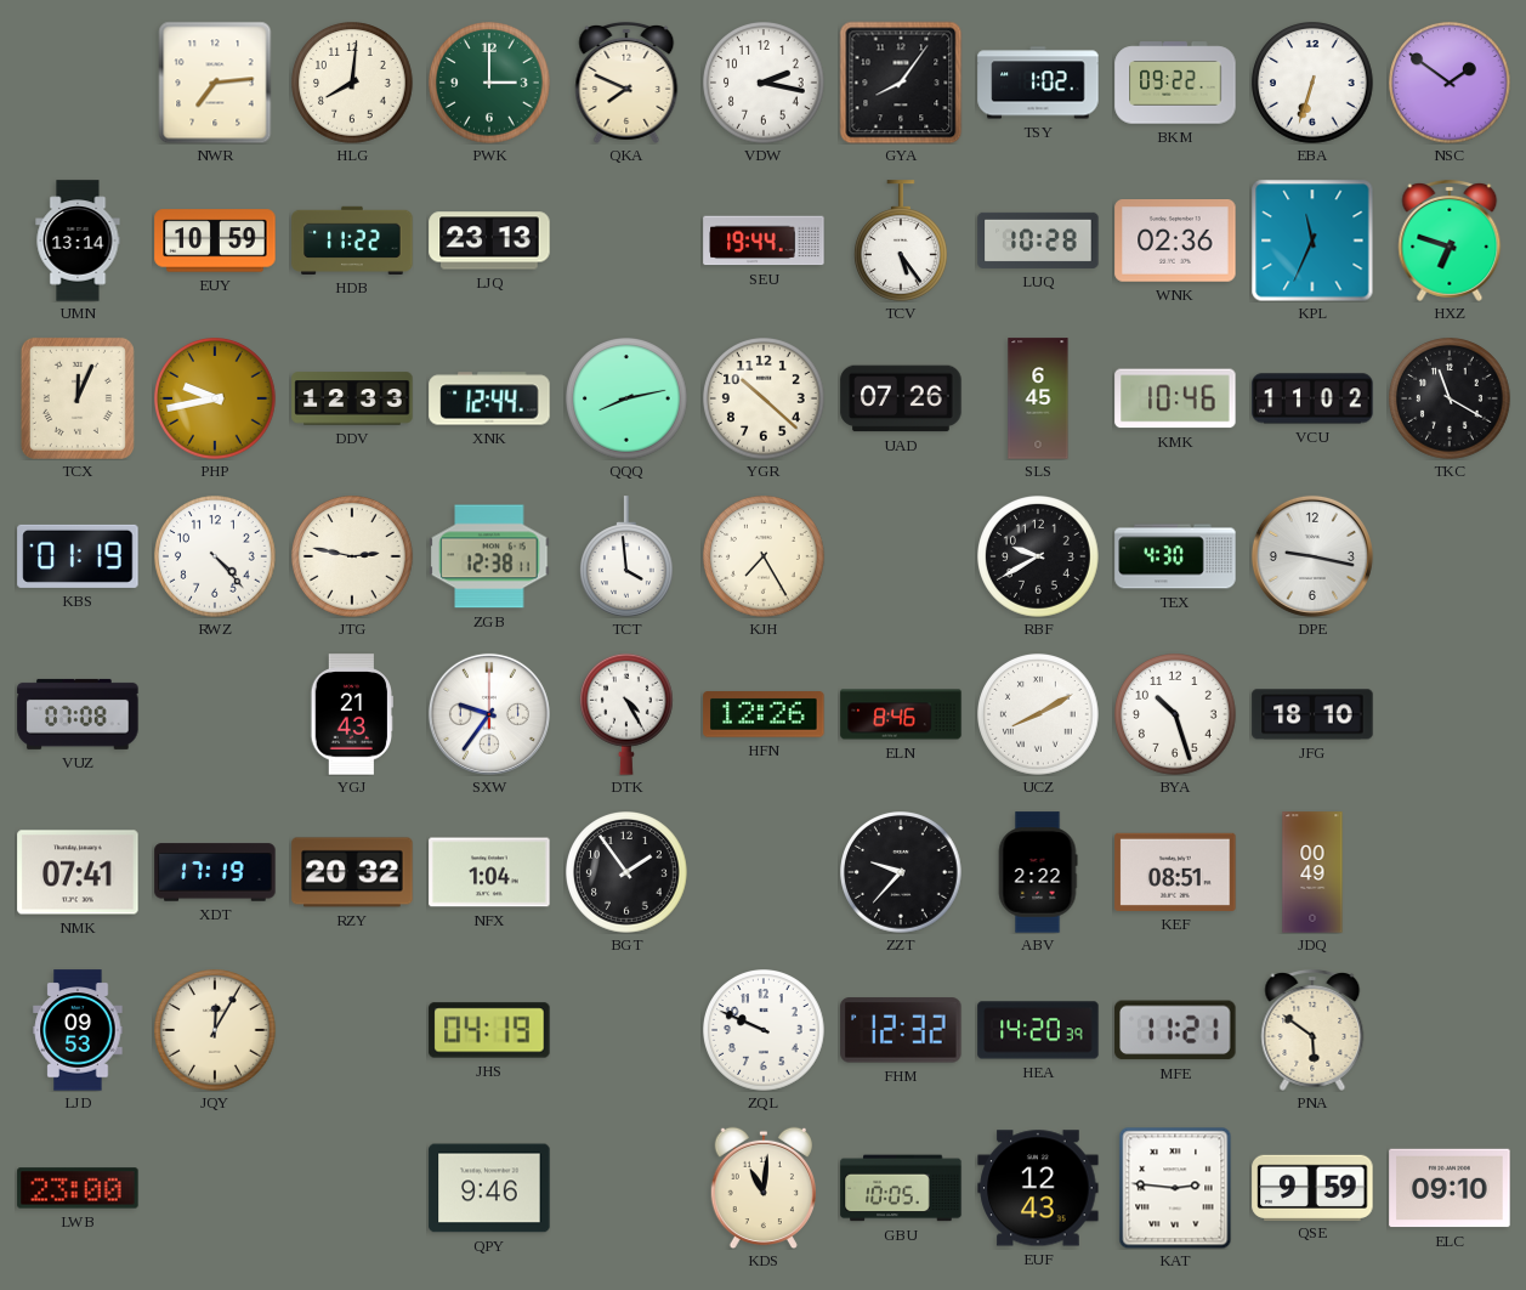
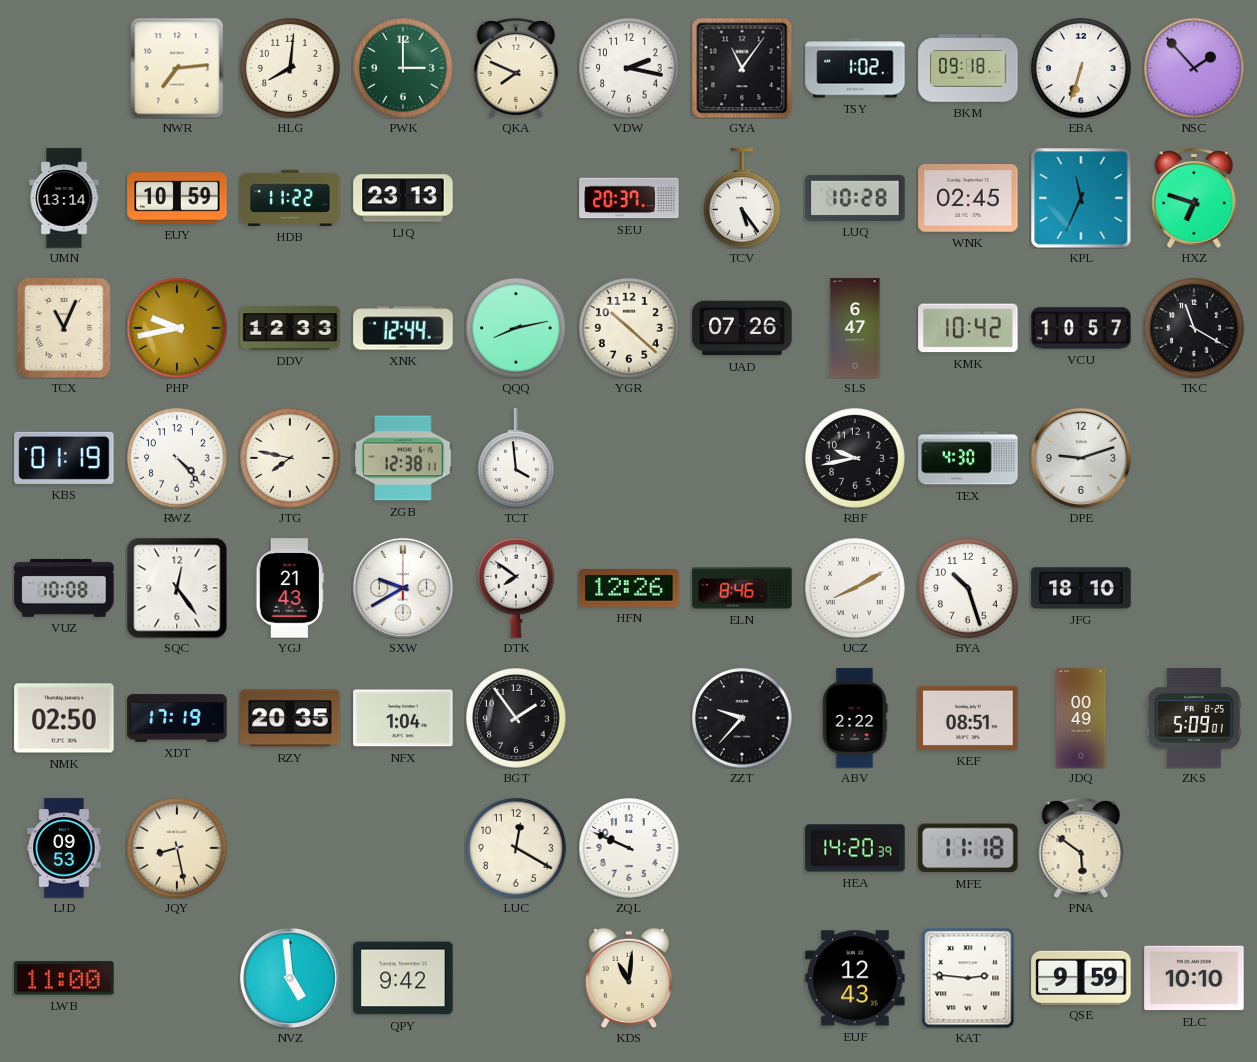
GYA: 8:06 -> 11:06 (742, 68)
BKM: 09:22 -> 09:18 (968, 68)
NSC: 1:51 -> 1:53 (1195, 69)
SEU: 19:44 -> 20:37 (629, 198)
WNK: 02:36 -> 02:45 (968, 199)
TCX: 12:04 -> 11:04 (64, 328)
SLS: 6:45 -> 6:47 (855, 328)
KMK: 10:46 -> 10:42 (968, 328)
VCU: 11:02 -> 10:57 (1081, 328)
JTG: 2:47 -> 7:47 (291, 459)
KJH: 7:25 -> none (765, 558)
RBF: 9:40 -> 9:43 (856, 459)
DPE: 9:17 -> 9:12 (1081, 458)
VUZ: 07:08 -> 10:08 (64, 588)
SQC: none -> 12:24 (177, 588)
SXW: 9:36 -> 9:40 (403, 588)
DTK: 4:25 -> 7:51 (517, 588)
NMK: 07:41 -> 02:50 (64, 718)
RZY: 20:32 -> 20:35 (290, 718)
ZKS: none -> 5:09 (1194, 718)
JQY: 12:05 -> 8:28 (178, 849)
JHS: 04:19 -> none (489, 1030)
LUC: none -> 12:20 (517, 849)
FHM: 12:32 -> none (901, 1030)
MFE: 11:21 -> 11:18 (968, 848)
LWB: 23:00 -> 11:00 (64, 978)
NVZ: none -> 4:59 (290, 978)
QPY: 9:46 -> 9:42 (403, 978)
GBU: 10:05 -> none (901, 1188)
ELC: 09:10 -> 10:10 (1194, 978)
